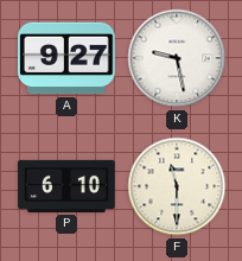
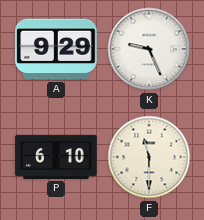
A: 9:27 -> 9:29 (57, 49)
K: 9:28 -> 9:26 (149, 49)
